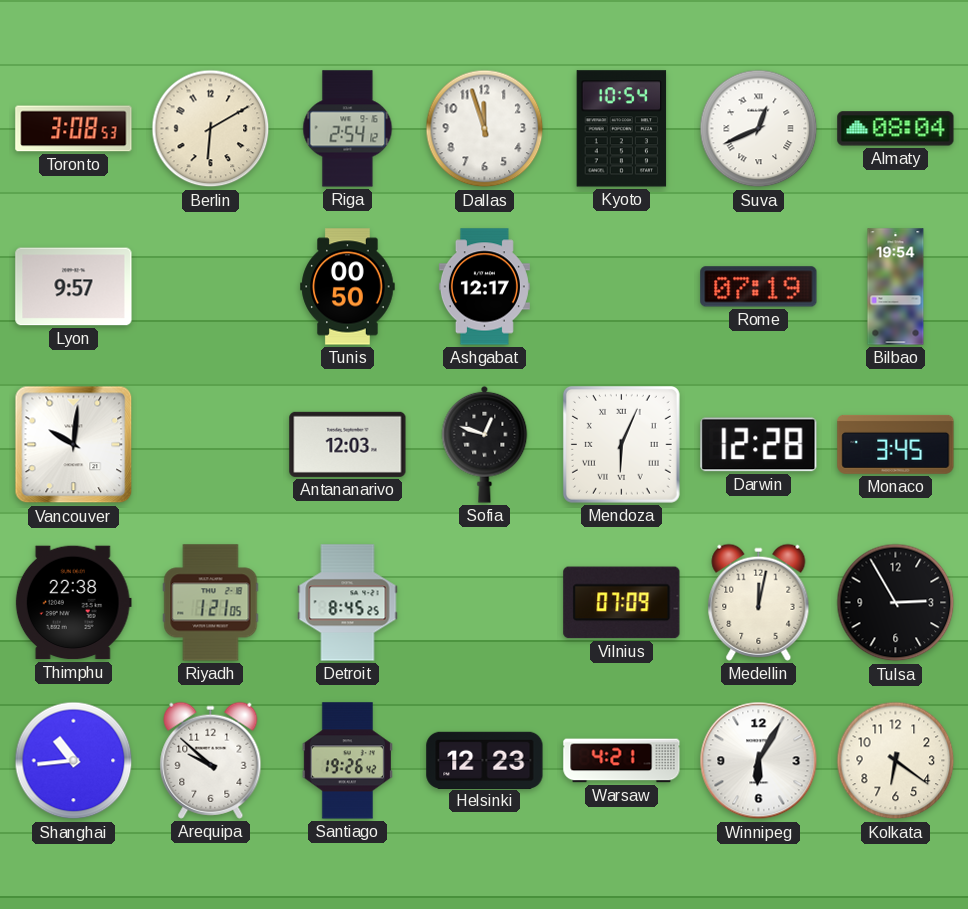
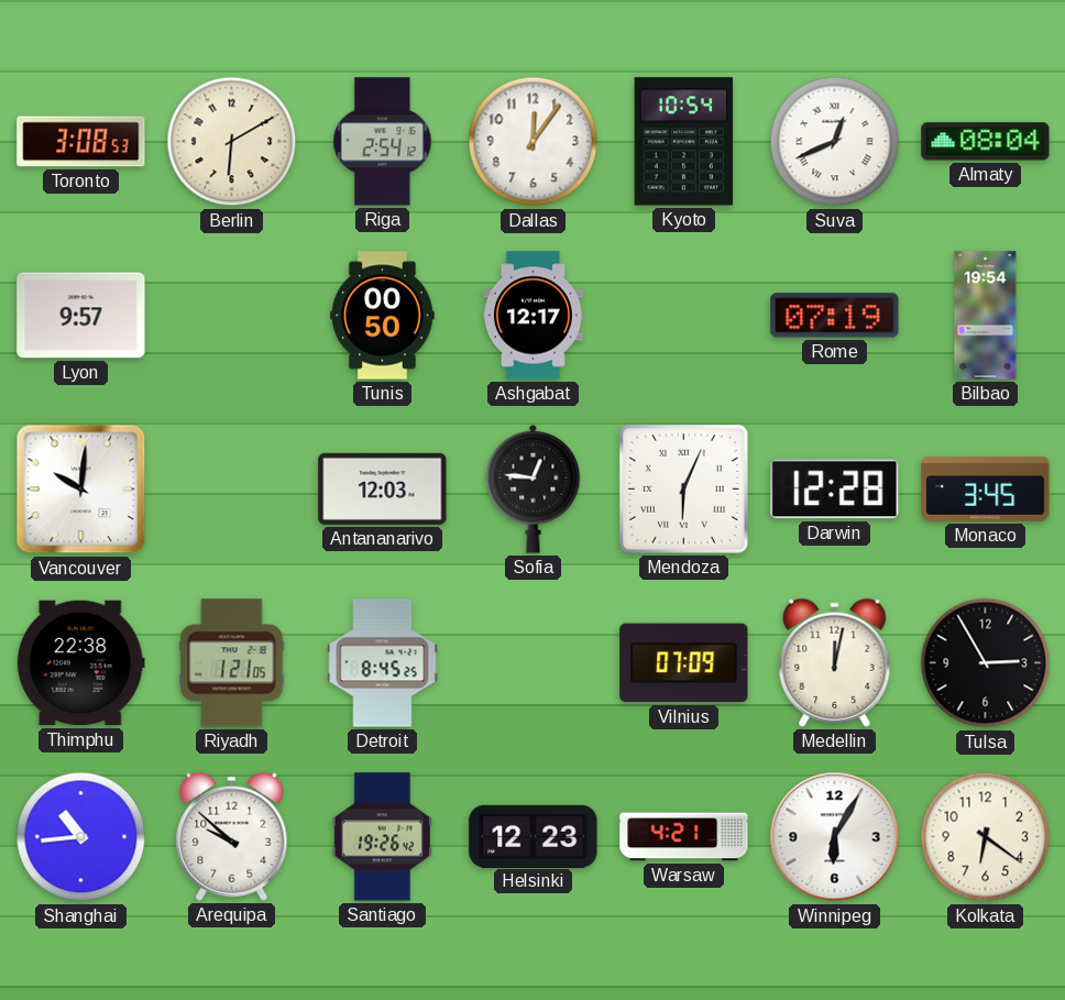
Dallas: 11:57 -> 12:06 (534, 142)
Sofia: 12:48 -> 12:46 (534, 488)
